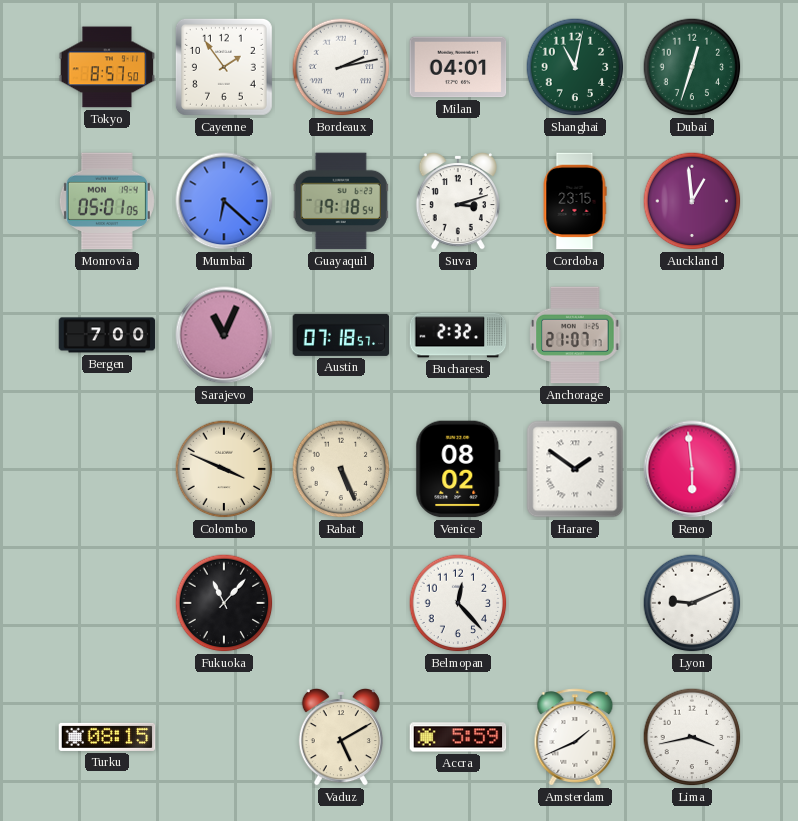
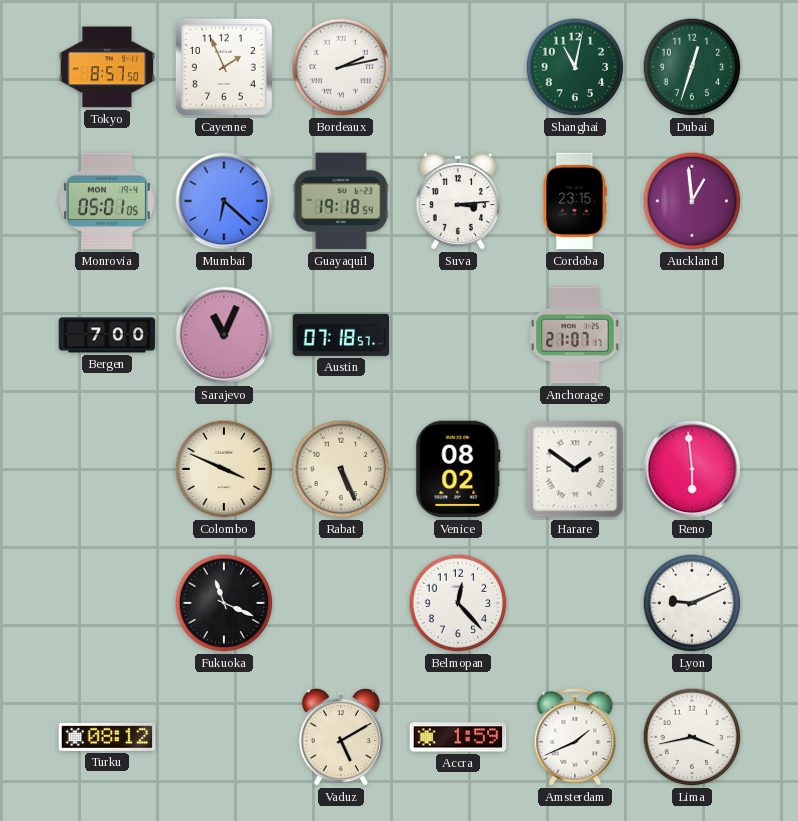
Cayenne: 1:54 -> 1:56 (224, 67)
Milan: 04:01 -> none (458, 67)
Suva: 3:12 -> 3:14 (458, 201)
Bucharest: 2:32 -> none (458, 335)
Fukuoka: 11:07 -> 11:19 (224, 603)
Turku: 08:15 -> 08:12 (107, 737)
Accra: 5:59 -> 1:59 (458, 737)
